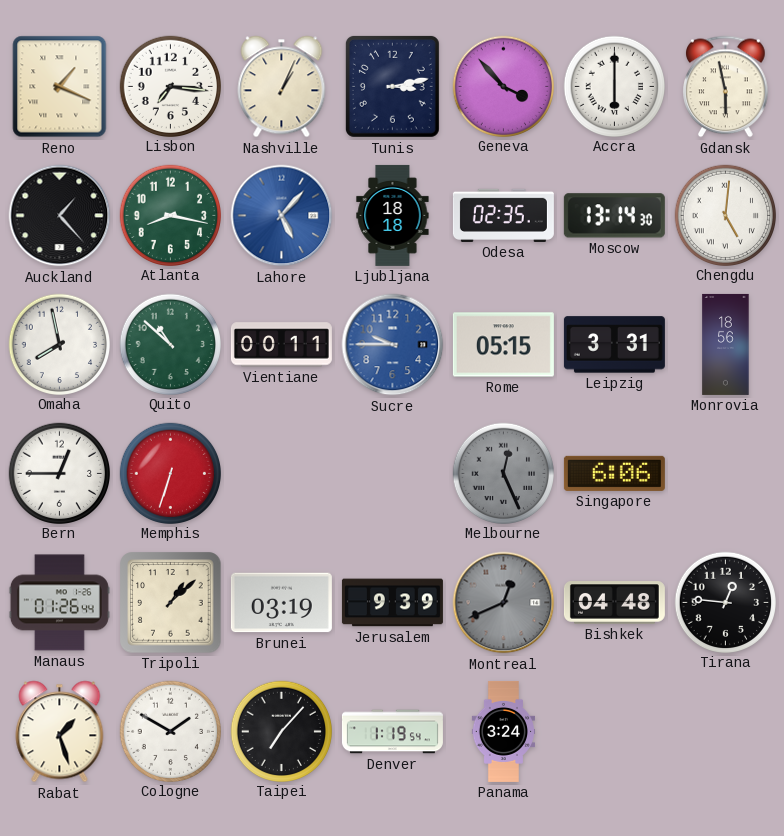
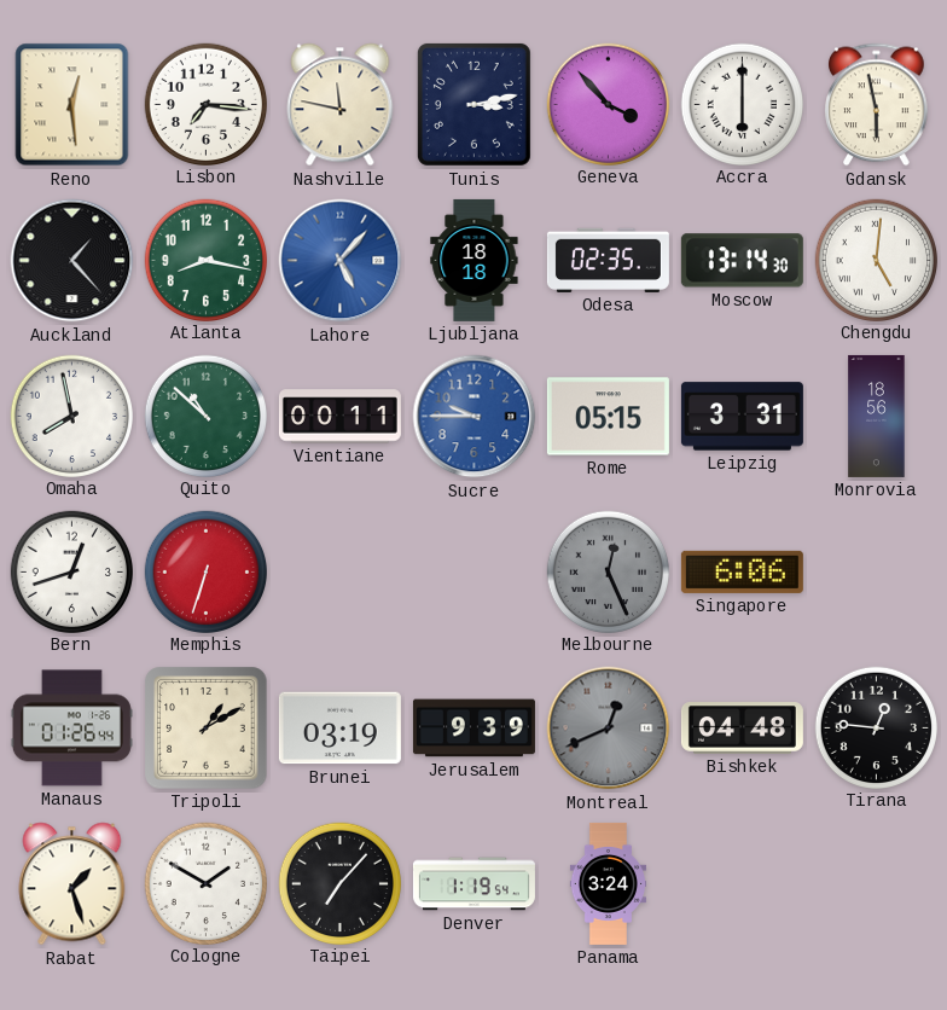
Reno: 1:19 -> 12:29 (72, 105)
Nashville: 1:04 -> 11:47 (341, 105)
Bern: 12:45 -> 12:42 (71, 571)
Tripoli: 1:08 -> 1:10 (207, 729)
